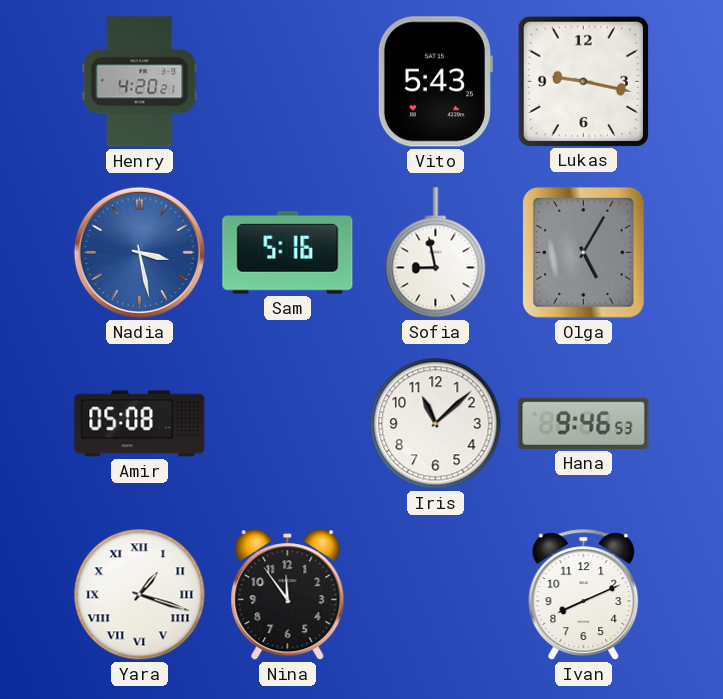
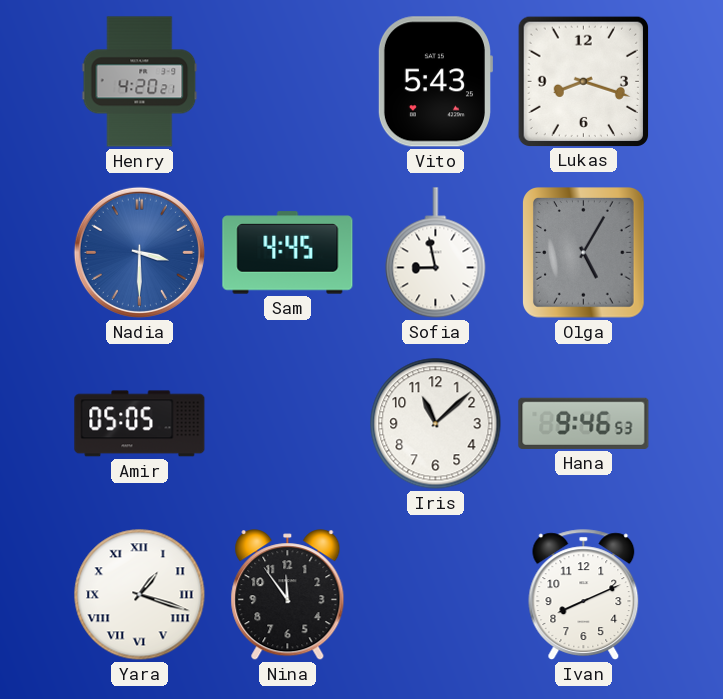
Lukas: 9:17 -> 8:18 (583, 81)
Nadia: 3:28 -> 3:30 (139, 252)
Sam: 5:16 -> 4:45 (288, 253)
Amir: 05:08 -> 05:05 (140, 424)
